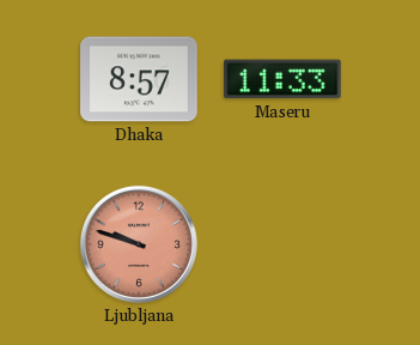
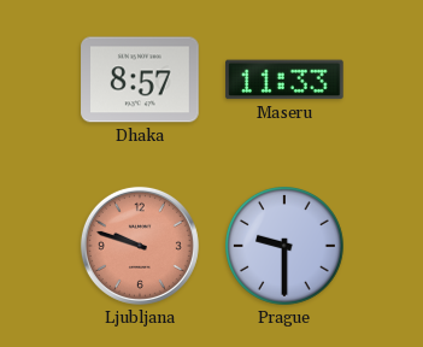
Prague: none -> 9:30 (286, 247)
